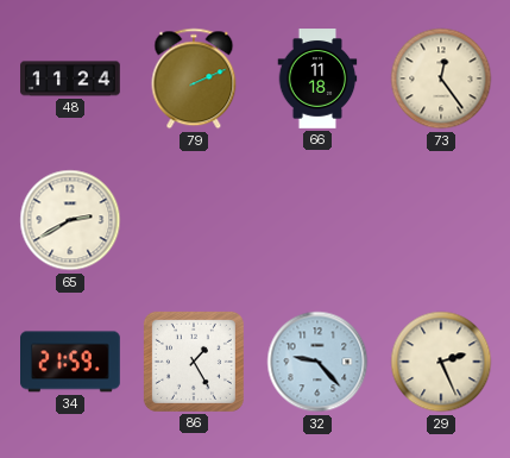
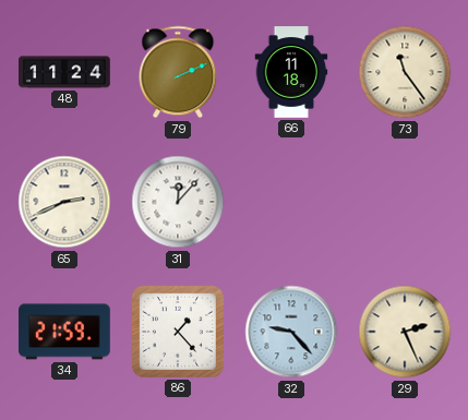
73: 12:24 -> 11:24 (405, 72)
65: 2:40 -> 2:41 (64, 202)
31: none -> 12:07 (178, 202)
86: 1:25 -> 1:23 (178, 332)
